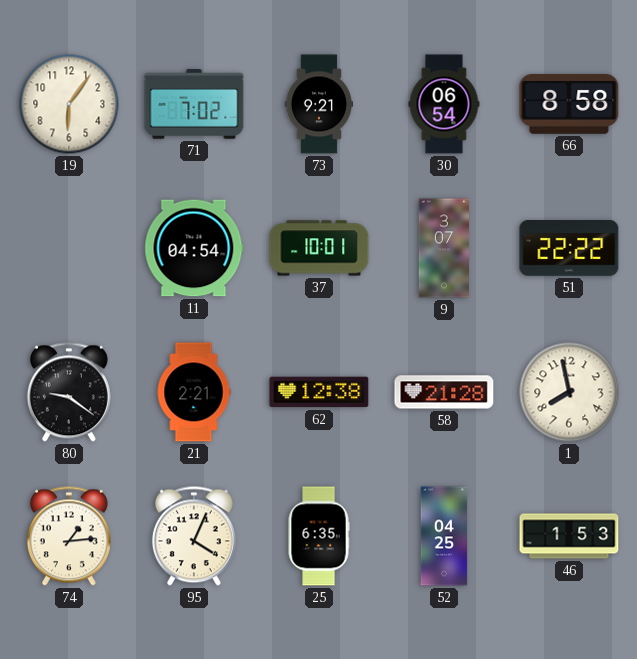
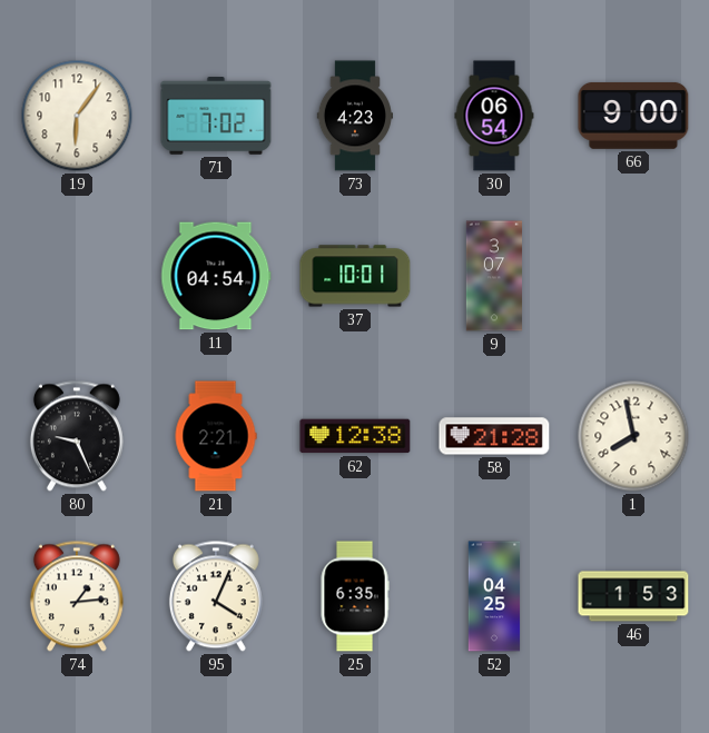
73: 9:21 -> 4:23 (354, 116)
66: 8:58 -> 9:00 (633, 116)
51: 22:22 -> none (569, 248)
80: 9:21 -> 9:26 (77, 436)
